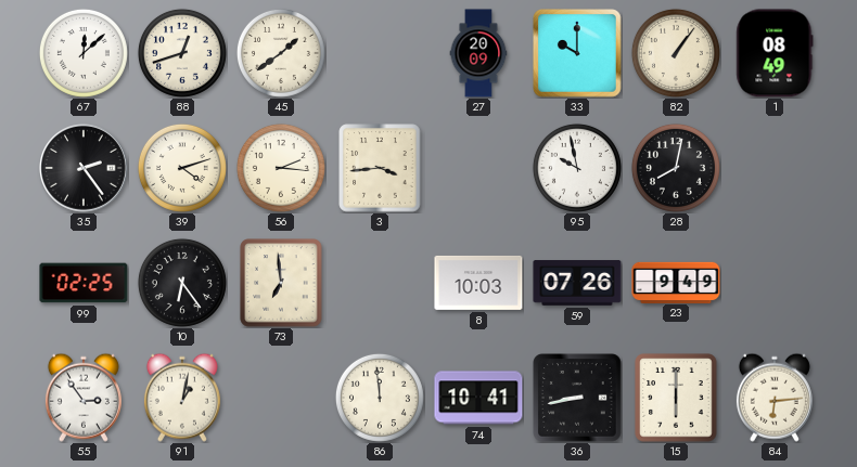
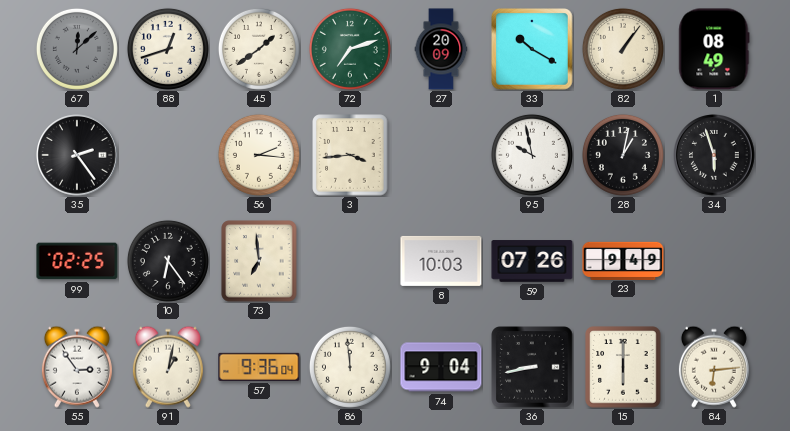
67 dial: white -> grey (77, 49)
72: none -> 7:12 (350, 49)
33: 10:00 -> 10:20 (532, 49)
39: 4:12 -> none (182, 168)
28: 8:02 -> 1:02 (623, 155)
34: none -> 5:57 (715, 156)
57: none -> 9:36 (259, 367)
74: 10:41 -> 9:04 (441, 367)
